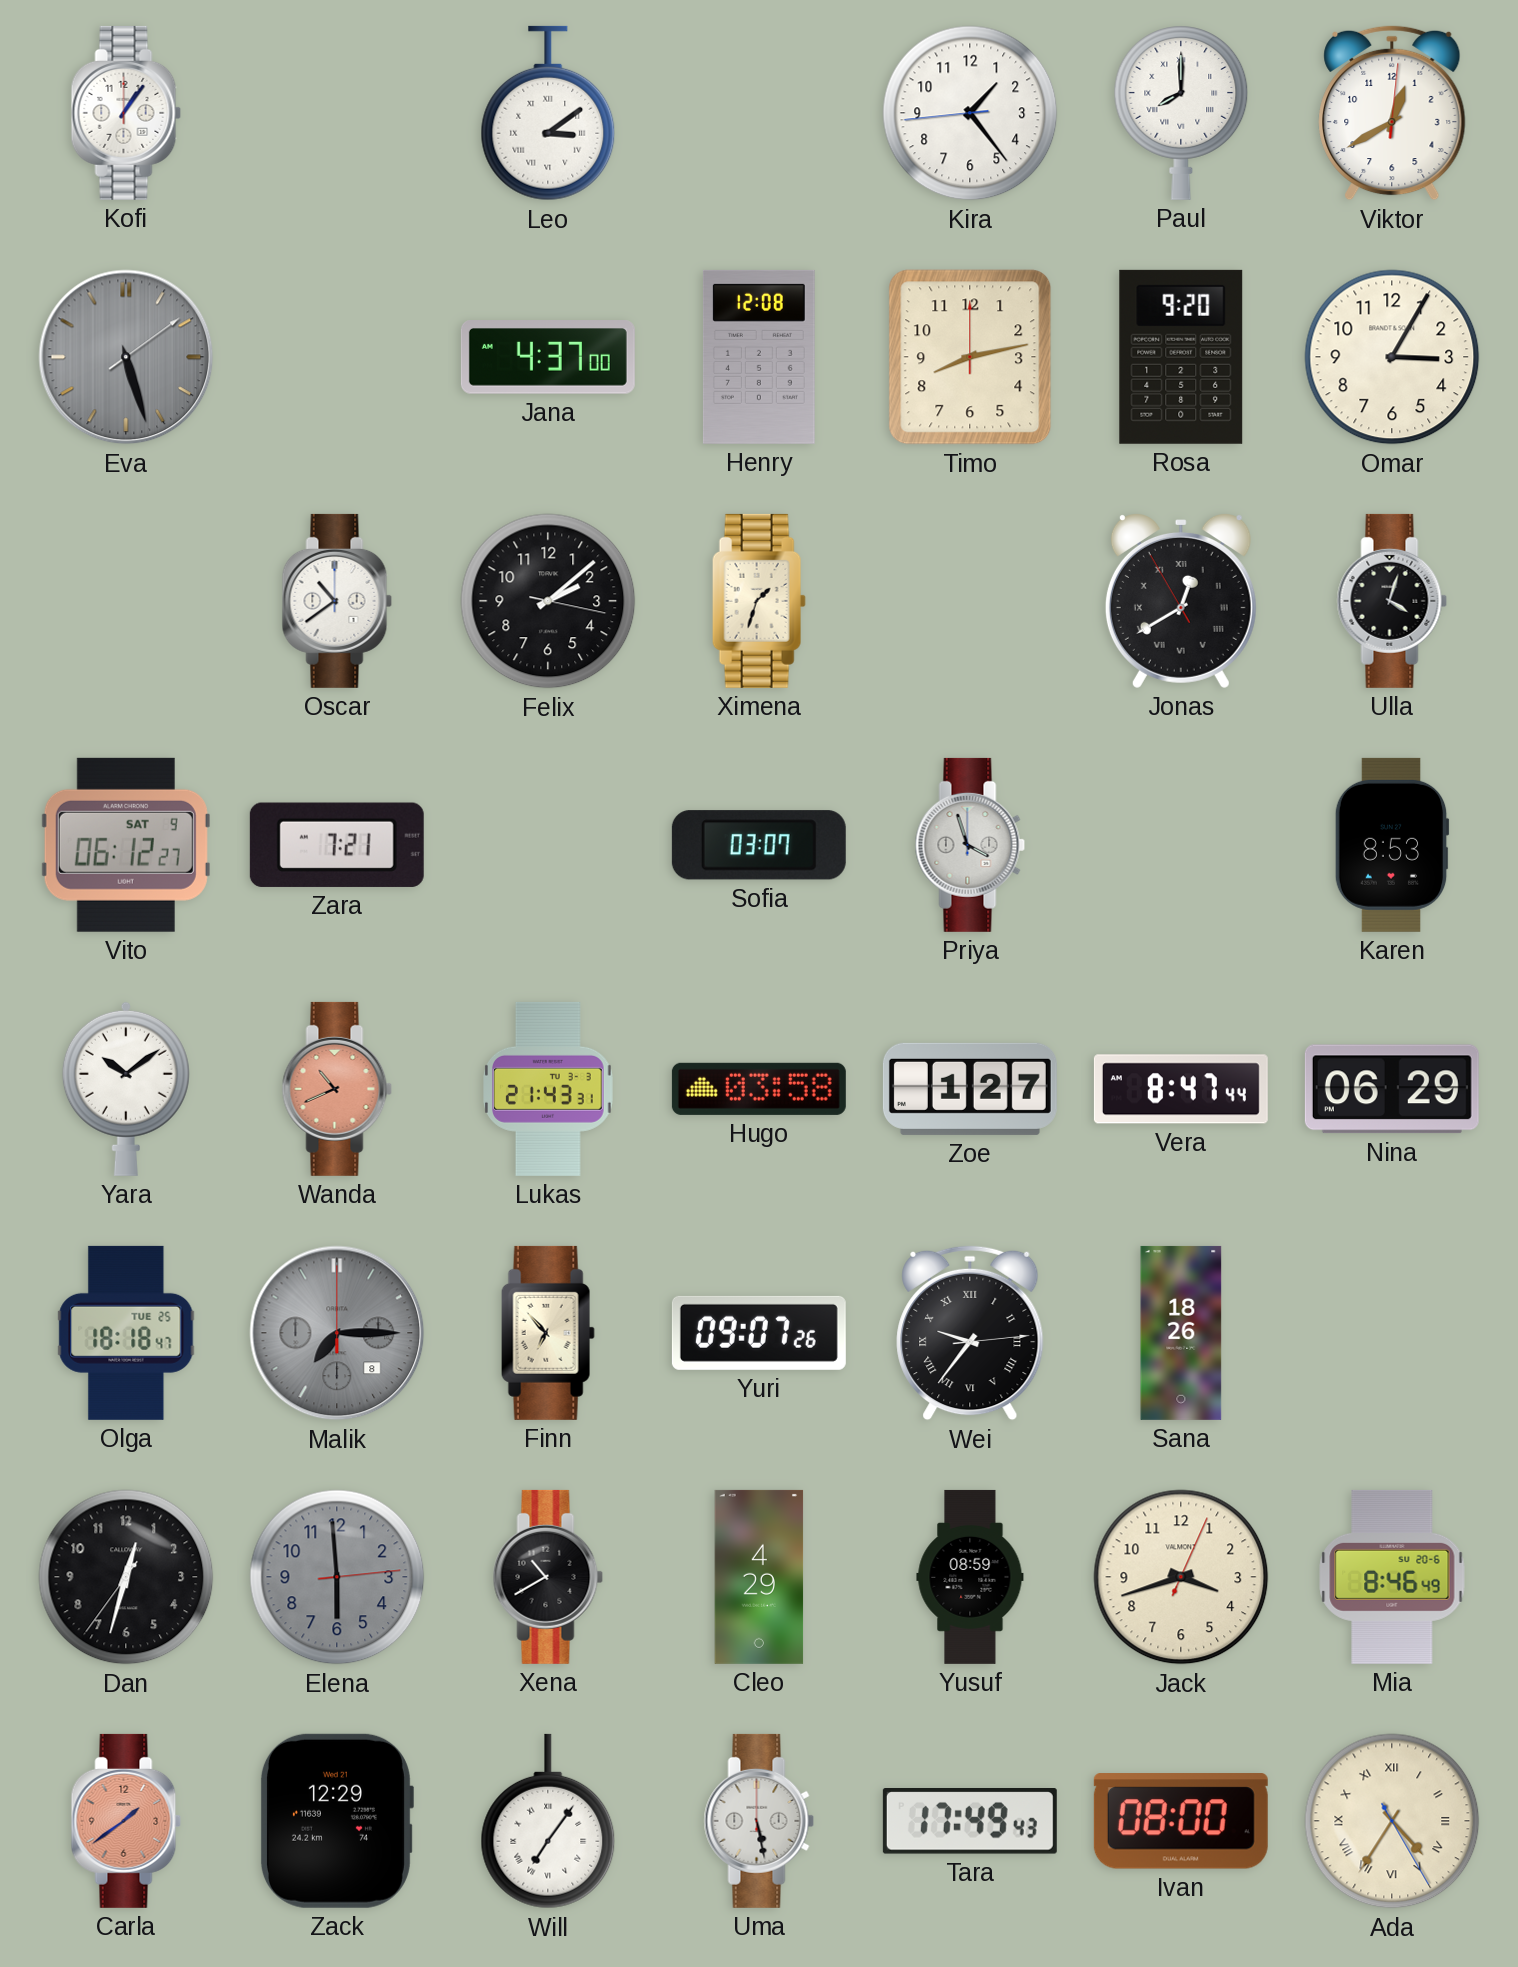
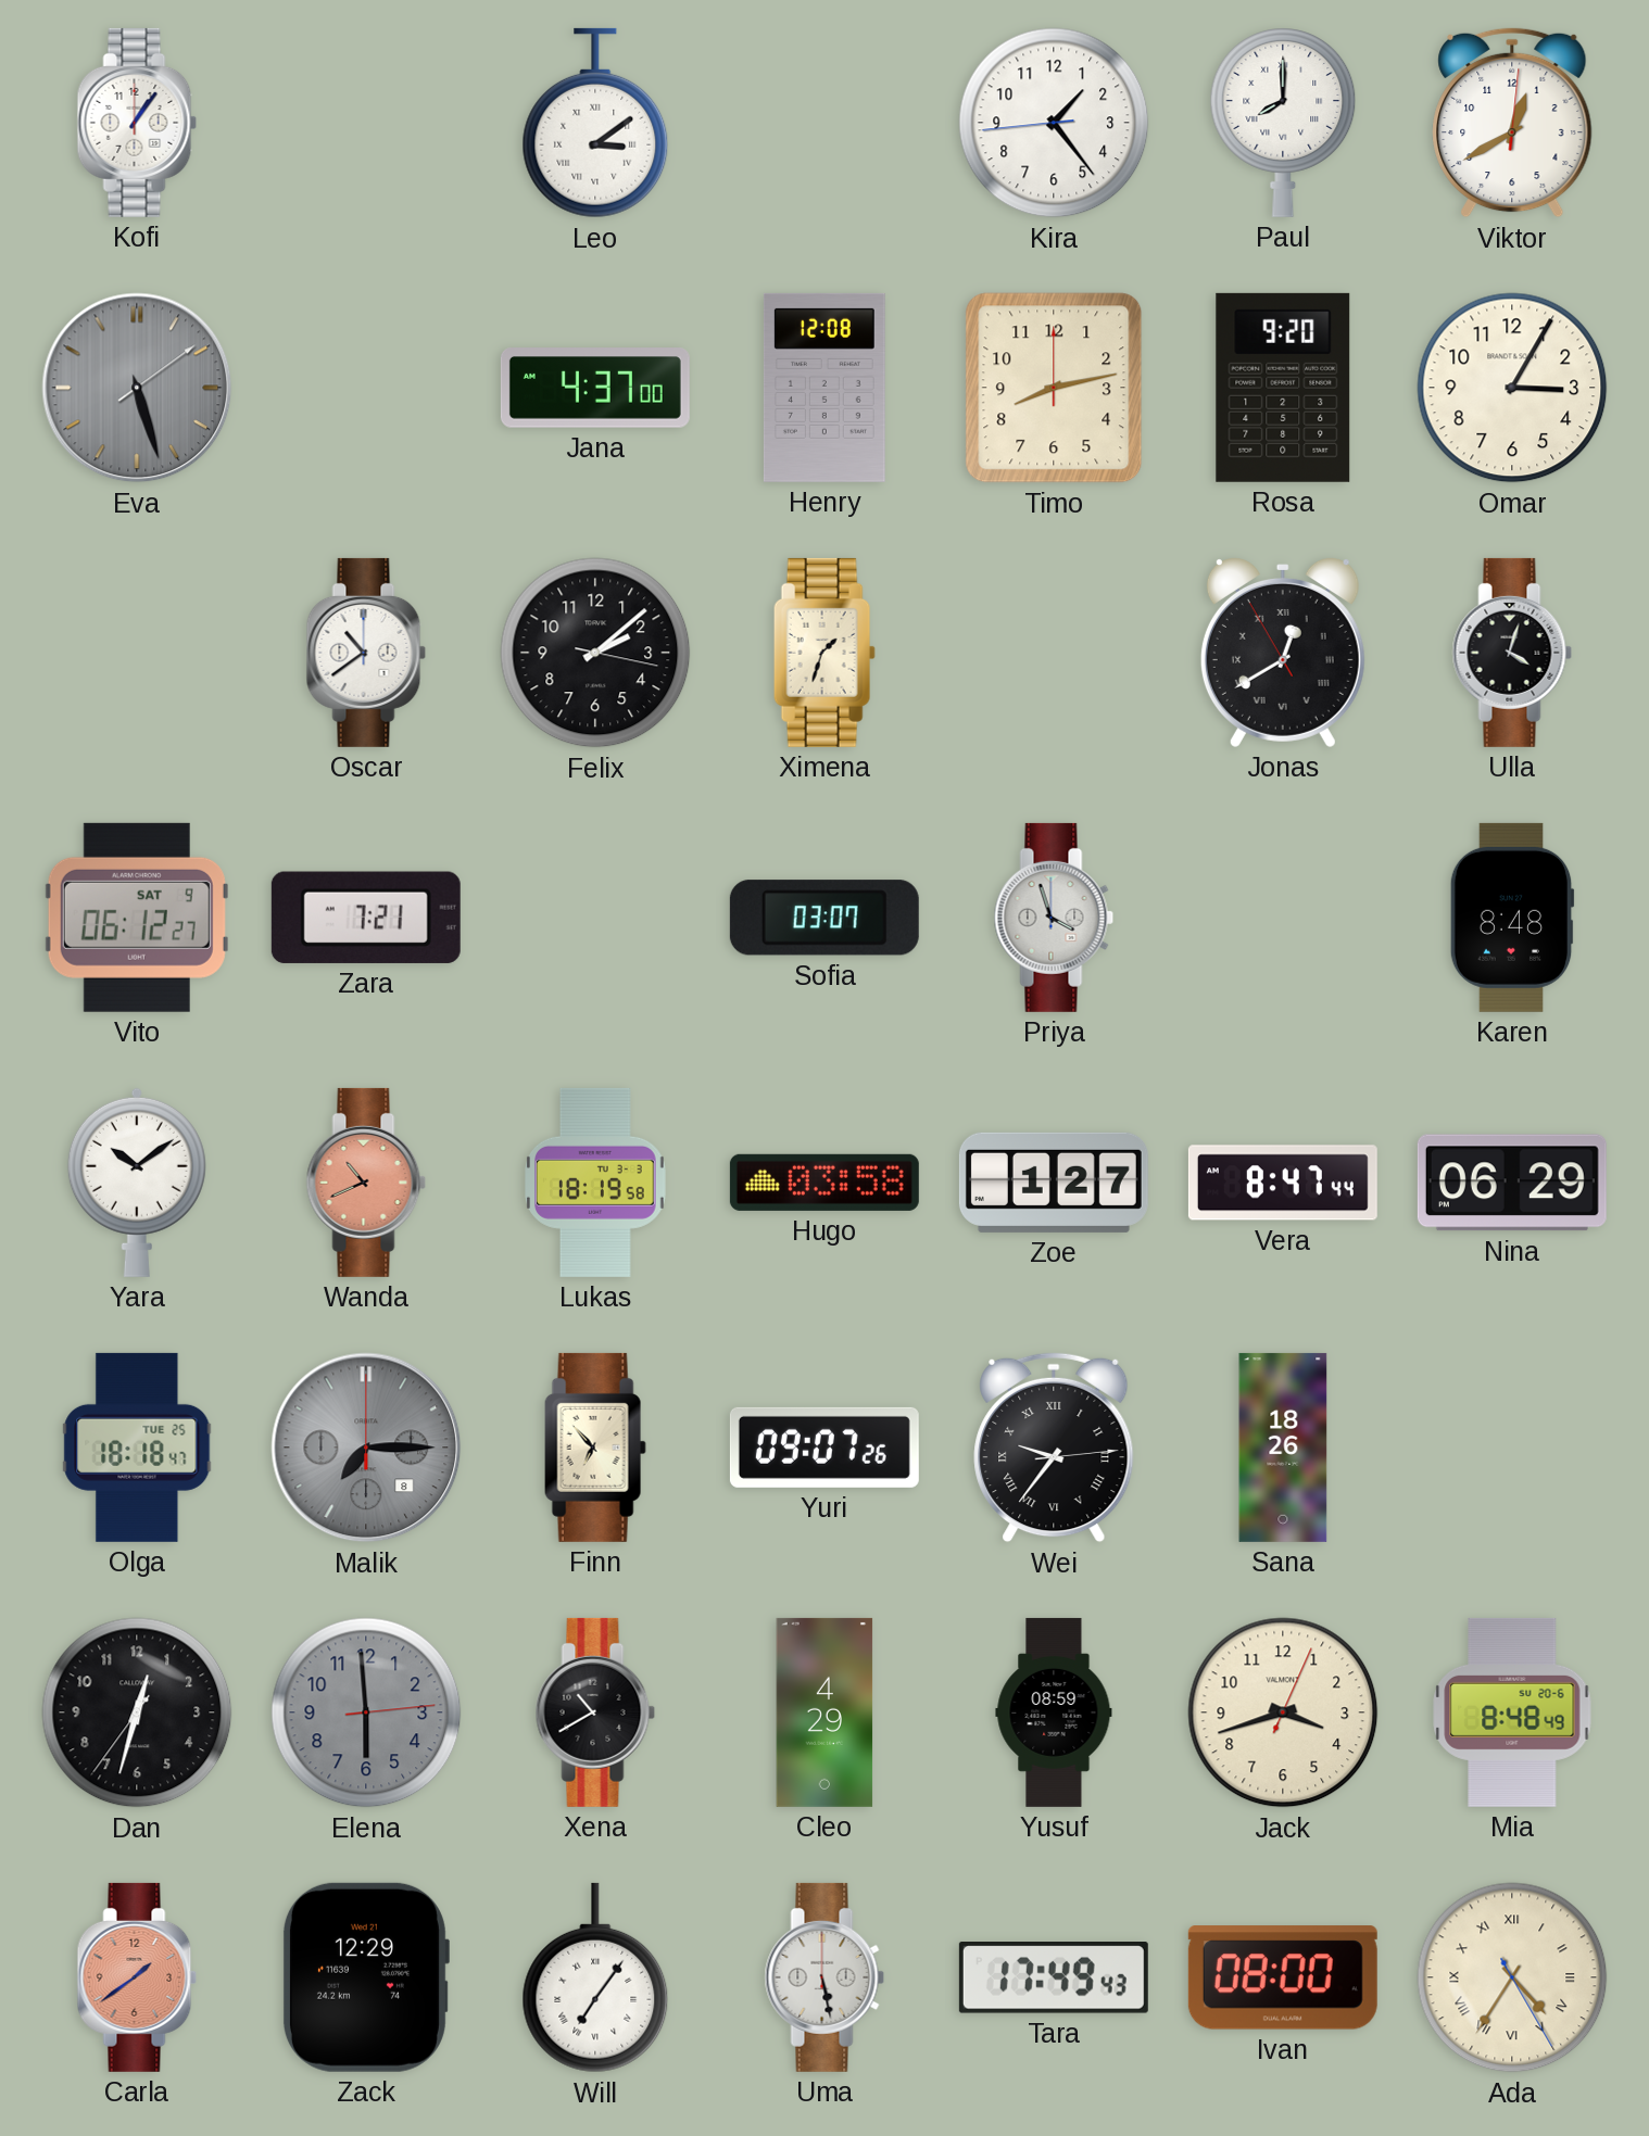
Karen: 8:53 -> 8:48 (1512, 918)
Lukas: 21:43 -> 18:19 (595, 1183)
Mia: 8:46 -> 8:48 (1512, 1712)
